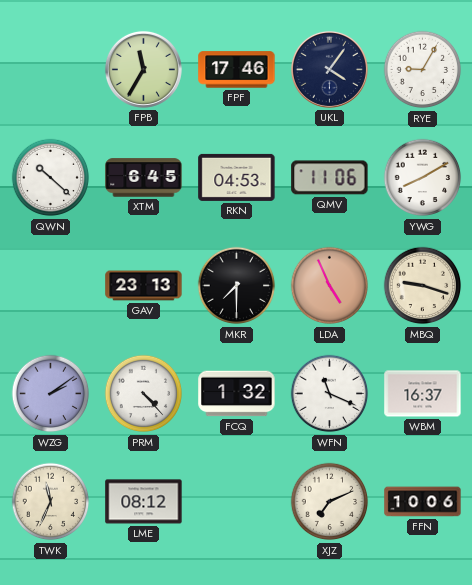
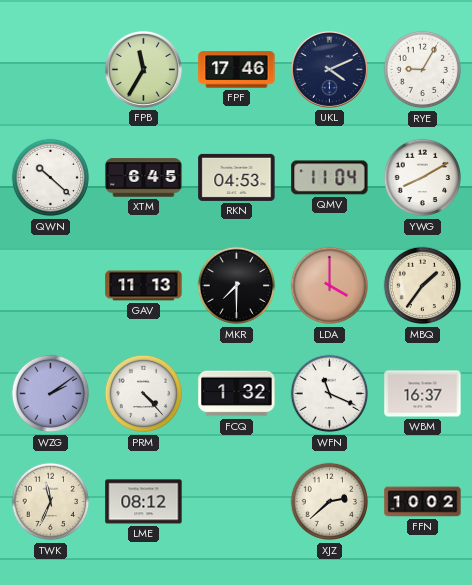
UKL: 4:06 -> 4:11 (329, 69)
QMV: 11:06 -> 11:04 (330, 178)
GAV: 23:13 -> 11:13 (144, 286)
LDA: 4:56 -> 4:00 (330, 286)
MBQ: 9:18 -> 1:36 (423, 286)
XJZ: 7:11 -> 2:38 (330, 502)
FFN: 10:06 -> 10:02 (423, 502)
